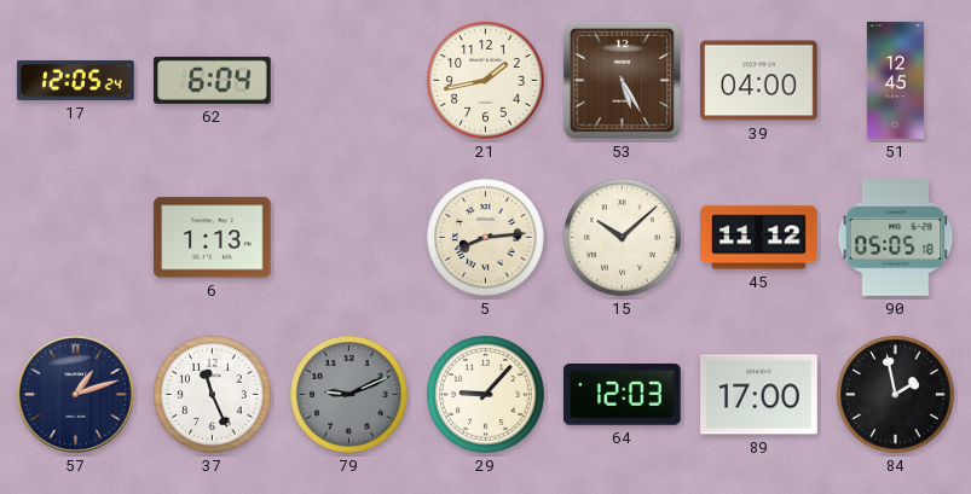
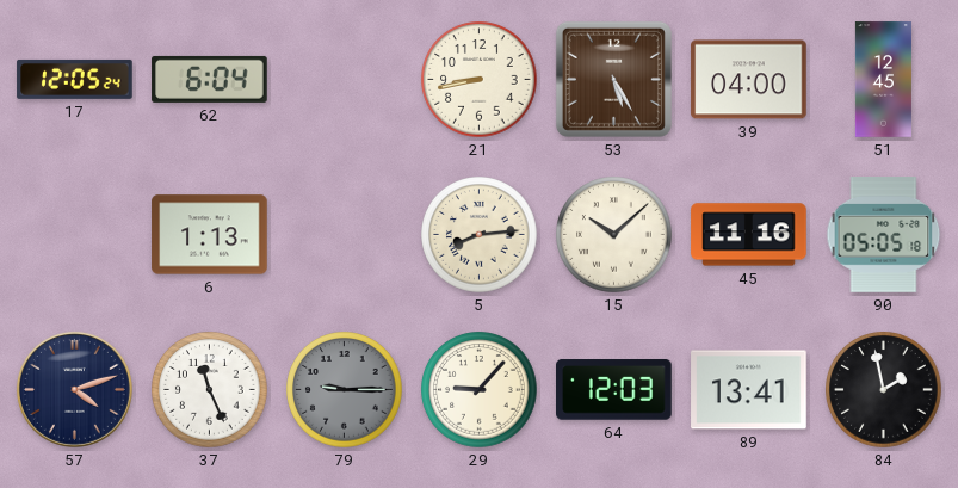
21: 1:43 -> 8:43 (480, 80)
45: 11:12 -> 11:16 (749, 235)
57: 1:12 -> 4:12 (74, 389)
79: 9:11 -> 9:15 (345, 390)
89: 17:00 -> 13:41 (749, 390)
